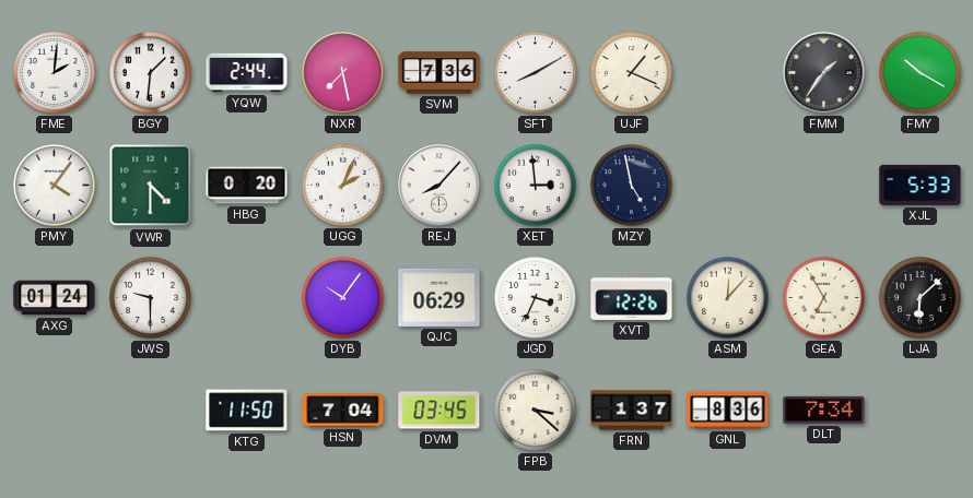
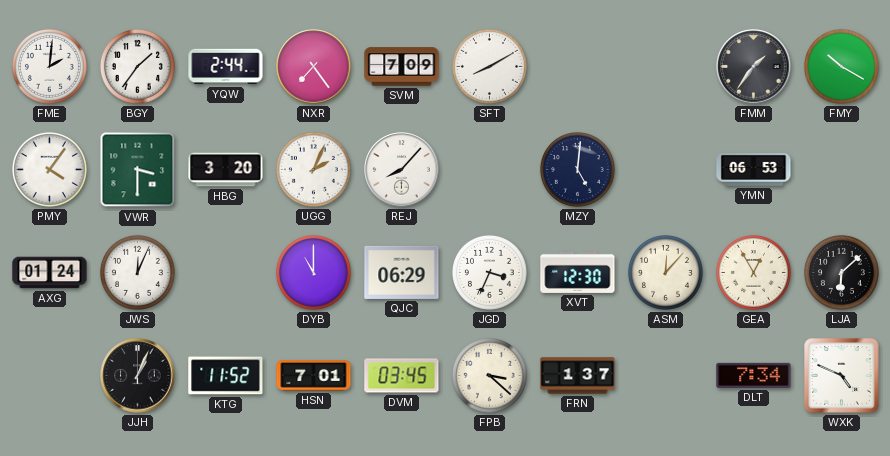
BGY: 1:31 -> 1:36 (137, 66)
NXR: 7:28 -> 7:24 (314, 67)
SVM: 7:36 -> 7:09 (402, 67)
UJF: 1:19 -> none (631, 72)
VWR: 4:30 -> 3:30 (138, 170)
HBG: 0:20 -> 3:20 (226, 170)
XET: 2:59 -> none (535, 185)
MZY: 4:58 -> 5:01 (577, 169)
YMN: none -> 06:53 (754, 170)
XJL: 5:33 -> none (921, 185)
JWS: 9:30 -> 12:04 (137, 272)
DYB: 10:06 -> 11:00 (313, 272)
XVT: 12:26 -> 12:30 (578, 272)
GEA: 6:55 -> 12:55 (753, 272)
JJH: none -> 1:04 (138, 376)
KTG: 11:50 -> 11:52 (226, 376)
HSN: 7:04 -> 7:01 (314, 376)
GNL: 8:36 -> none (728, 411)
WXK: none -> 4:49 (842, 376)
